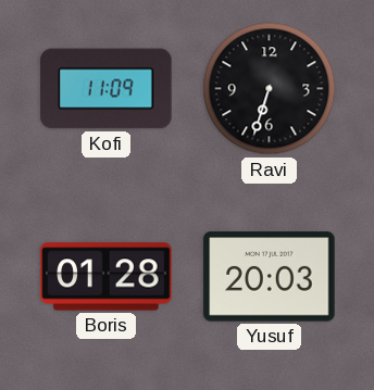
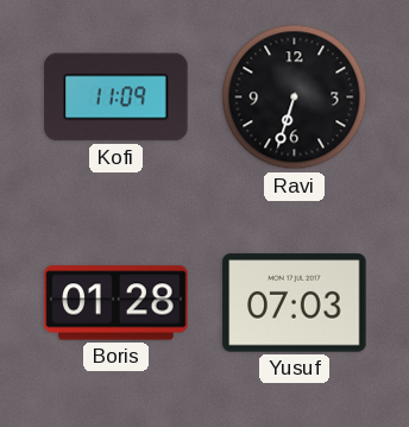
Yusuf: 20:03 -> 07:03 (295, 303)
